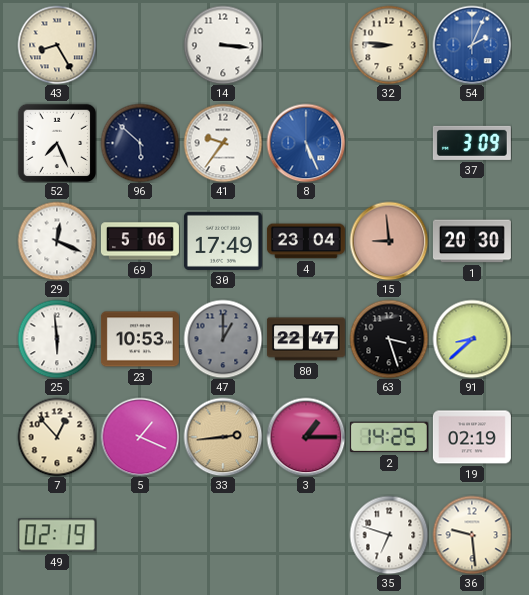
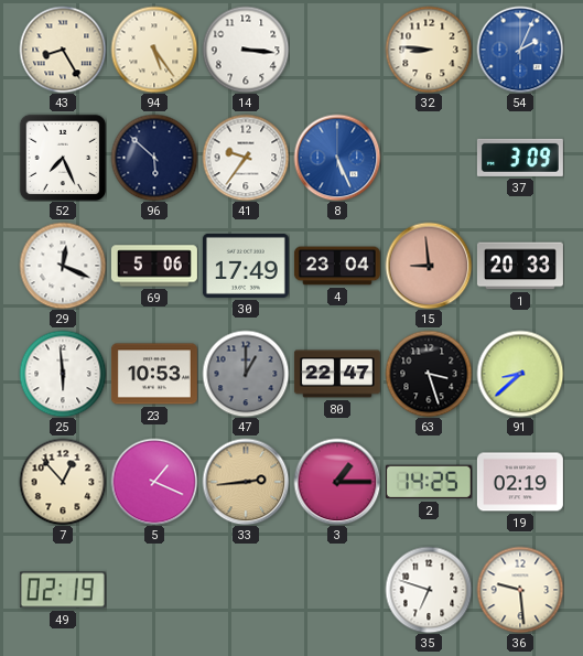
94: none -> 5:24 (154, 50)
1: 20:30 -> 20:33 (520, 266)
